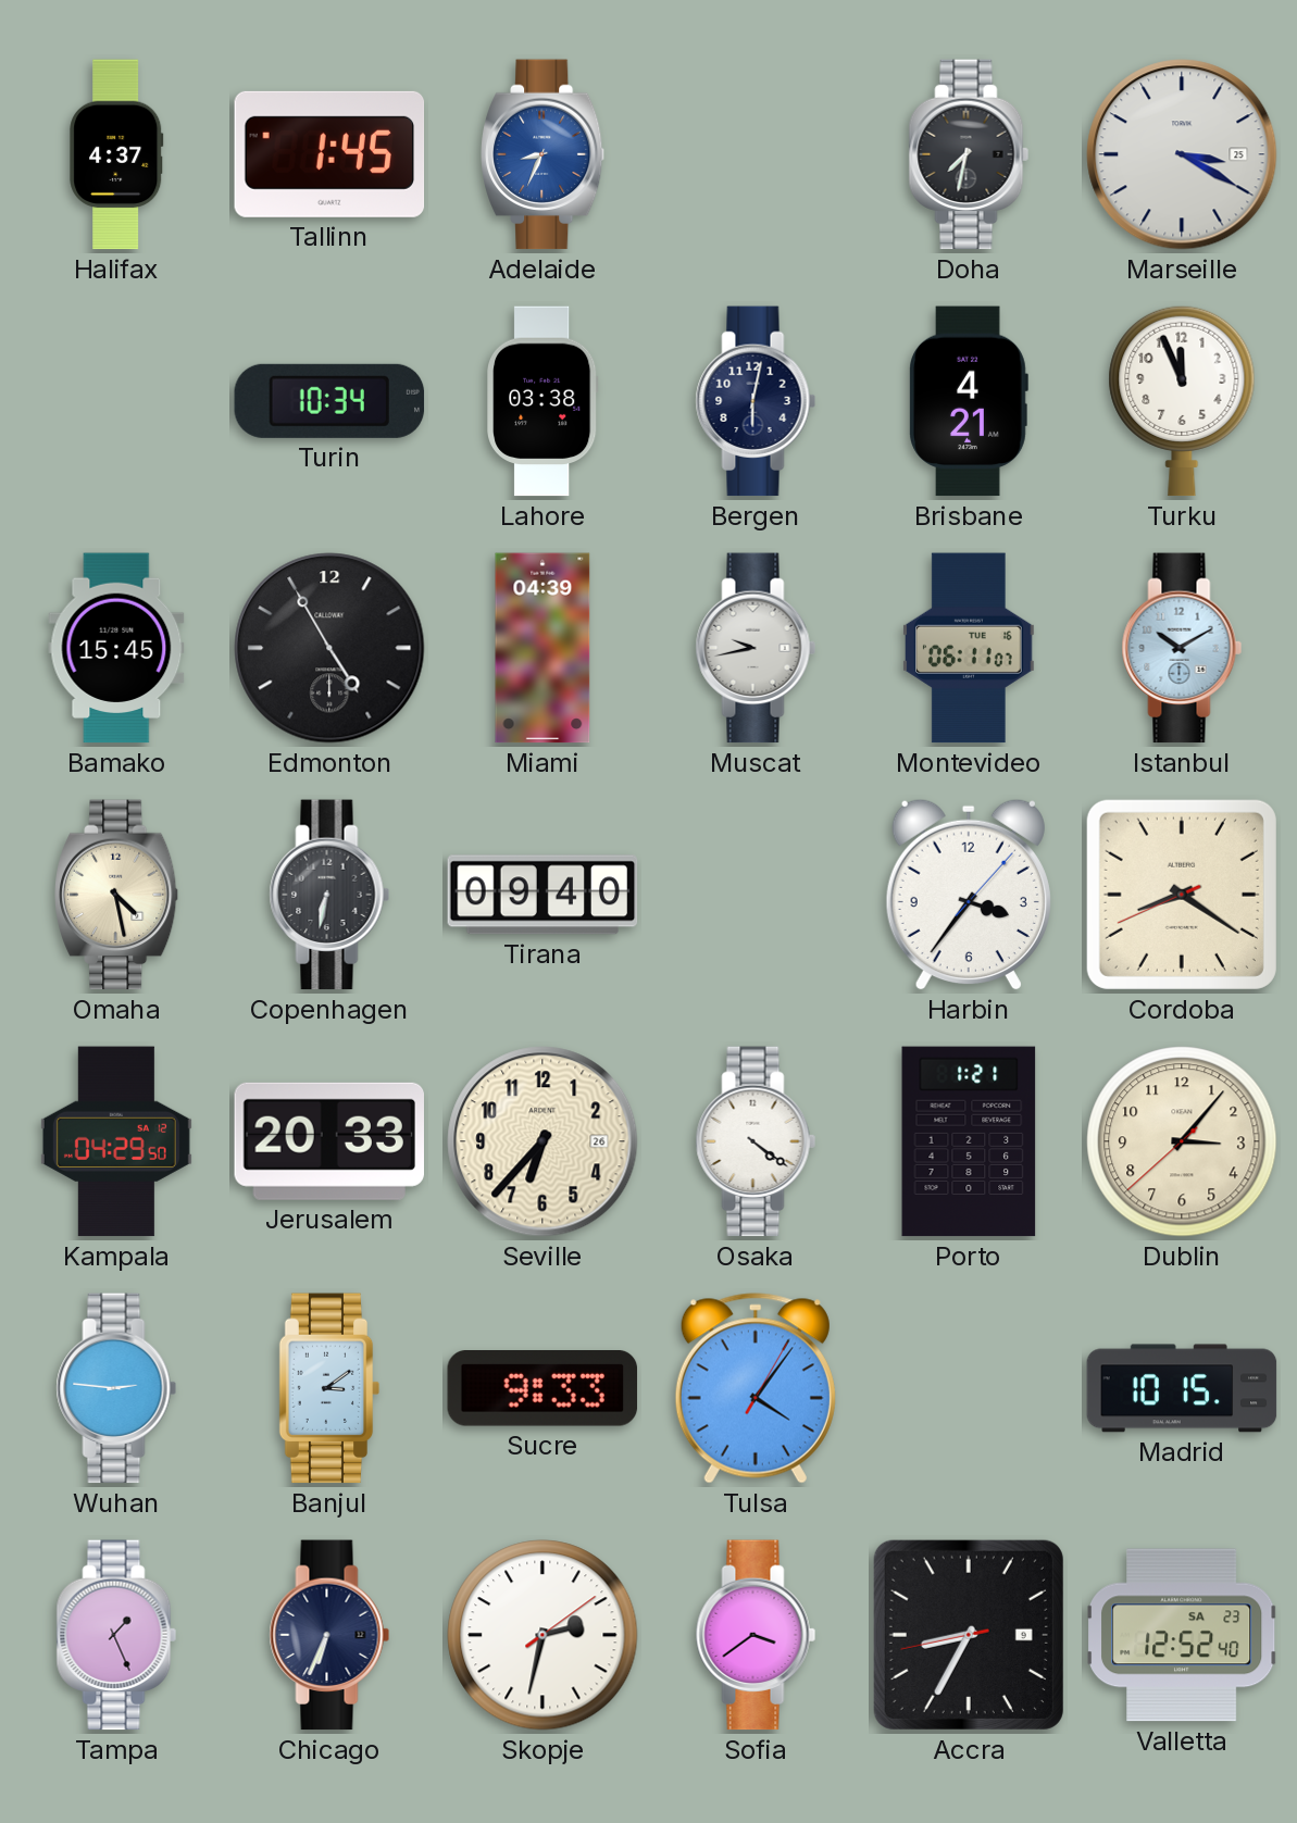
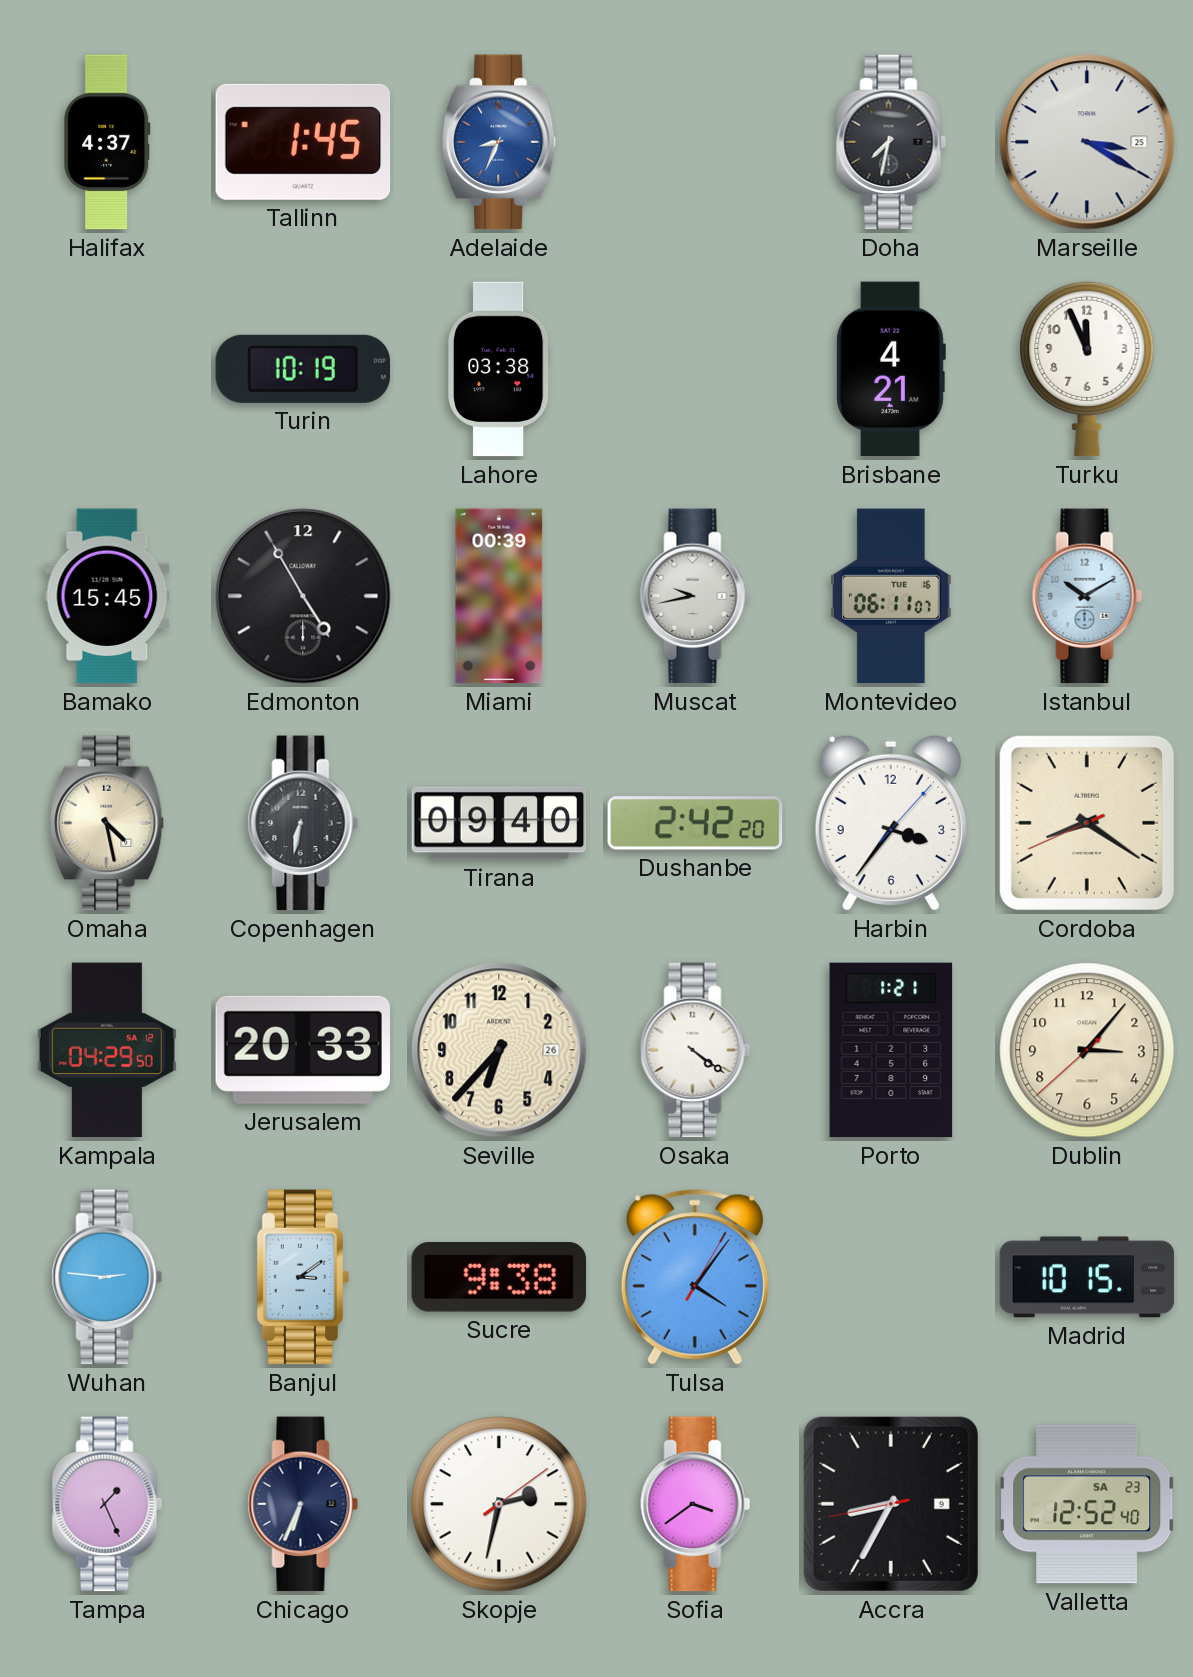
Turin: 10:34 -> 10:19 (303, 369)
Bergen: 6:02 -> none (756, 401)
Miami: 04:39 -> 00:39 (499, 596)
Dushanbe: none -> 2:42 (695, 823)
Sucre: 9:33 -> 9:38 (499, 1277)
